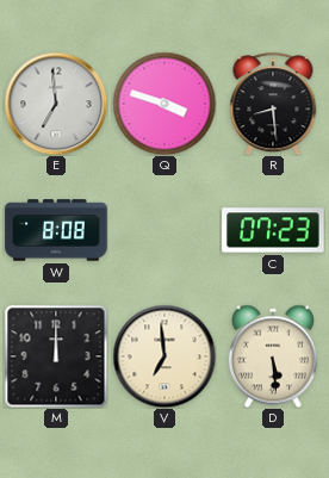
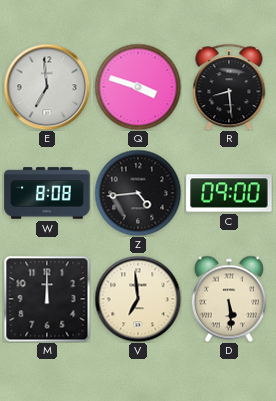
Z: none -> 4:44 (138, 193)
C: 07:23 -> 09:00 (229, 193)
